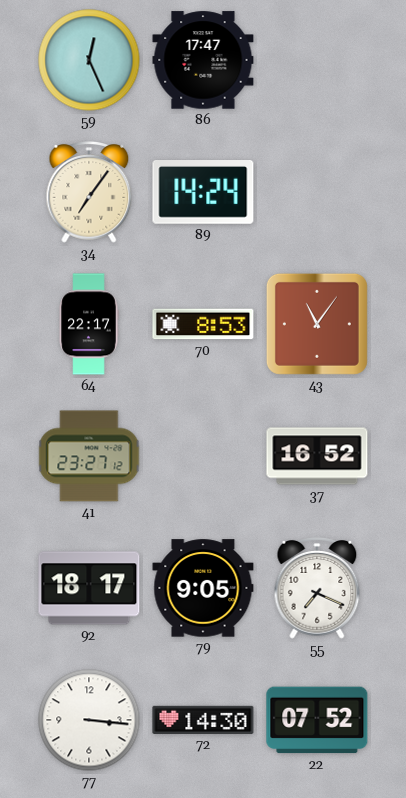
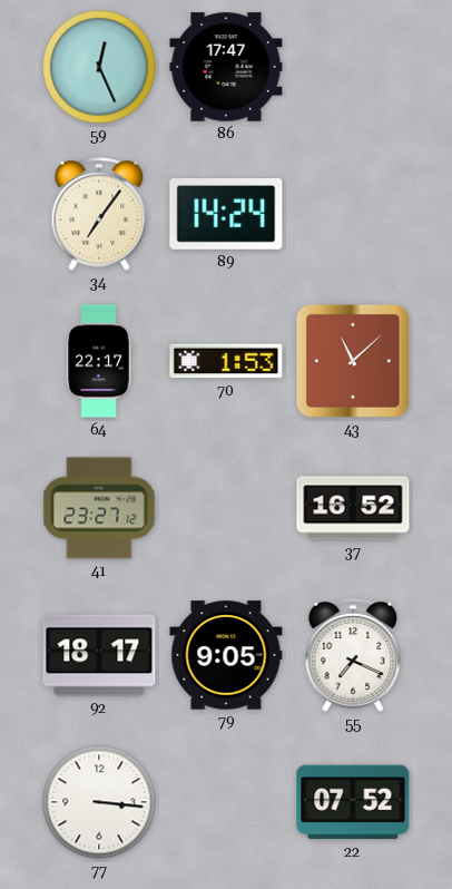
70: 8:53 -> 1:53 (226, 361)
43: 11:06 -> 11:08 (353, 361)
72: 14:30 -> none (203, 720)
